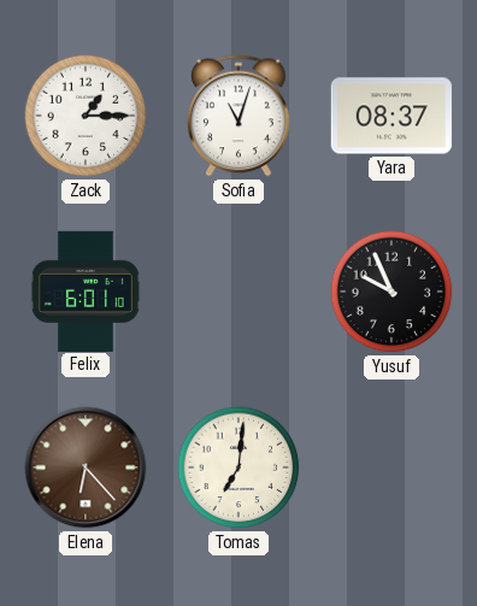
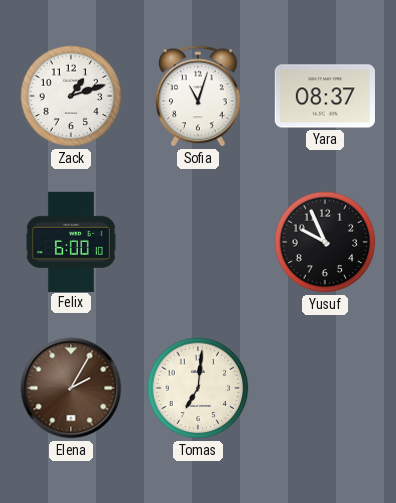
Zack: 1:15 -> 1:12 (71, 96)
Felix: 6:01 -> 6:00 (71, 241)
Elena: 6:23 -> 2:05 (71, 388)
